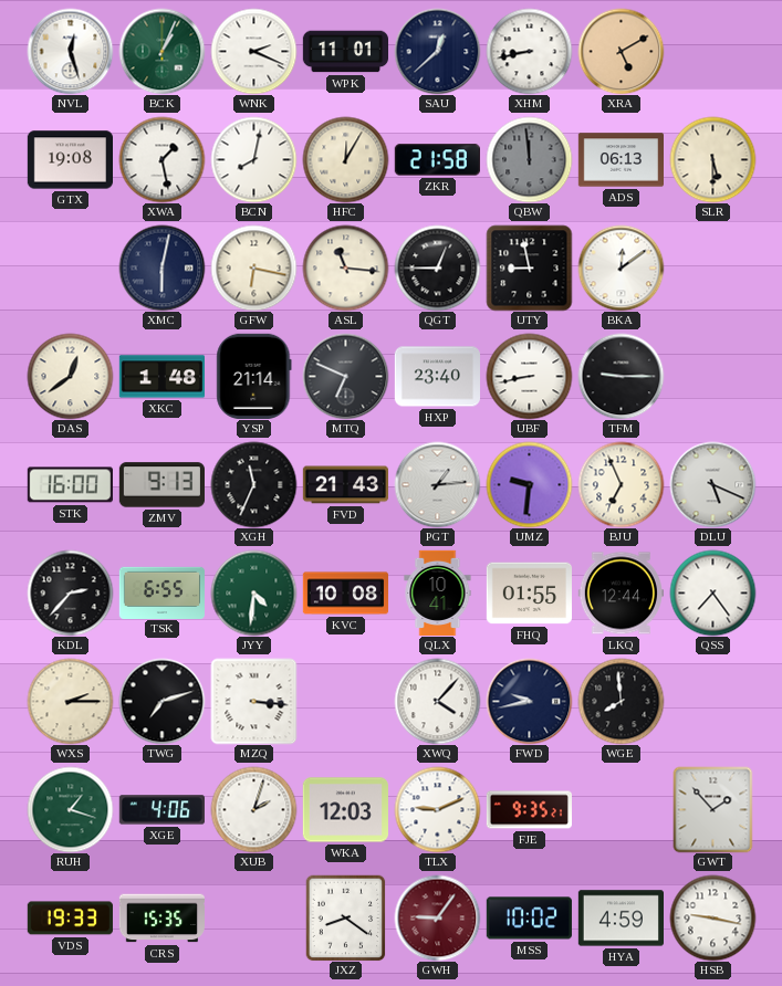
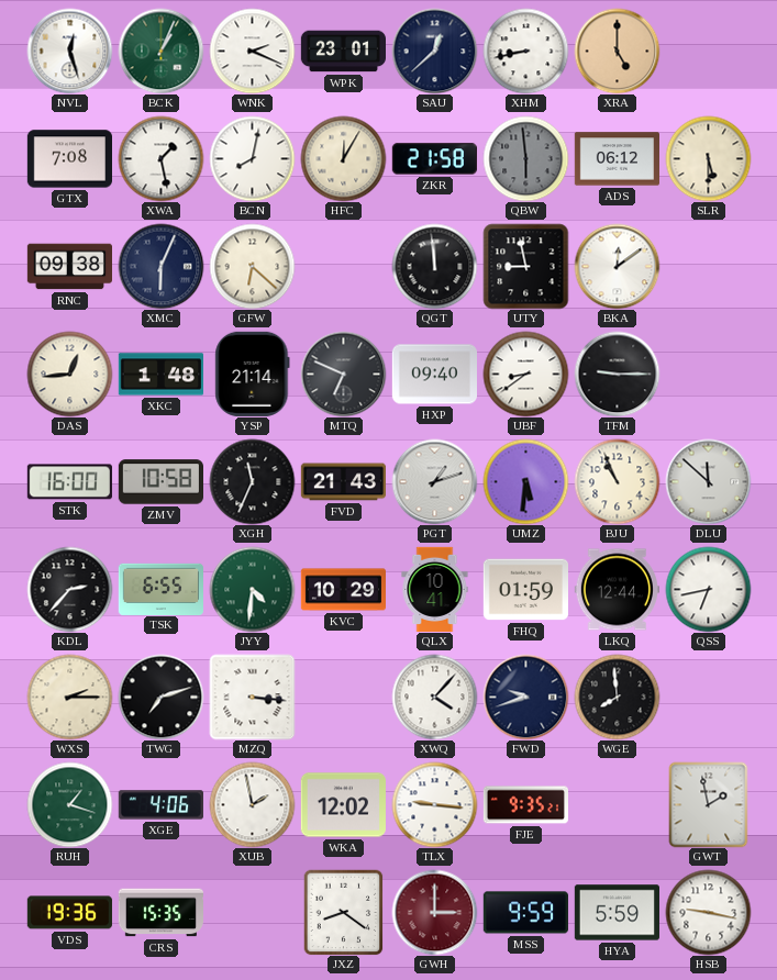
WPK: 11:01 -> 23:01 (343, 52)
XRA: 5:10 -> 5:00 (617, 51)
GTX: 19:08 -> 7:08 (69, 159)
QBW: 11:59 -> 5:59 (525, 158)
ADS: 06:13 -> 06:12 (617, 159)
RNC: none -> 09:38 (69, 267)
XMC: 6:02 -> 6:04 (160, 266)
GFW: 6:17 -> 6:22 (252, 266)
ASL: 11:16 -> none (345, 268)
QGT: 12:45 -> 11:59 (434, 266)
DAS: 12:39 -> 12:44 (69, 374)
HXP: 23:40 -> 09:40 (434, 375)
UBF: 8:43 -> 8:39 (525, 374)
ZMV: 9:13 -> 10:58 (160, 482)
PGT: 1:14 -> 1:12 (434, 481)
UMZ: 9:31 -> 5:31 (525, 481)
BJU: 6:56 -> 10:56 (617, 481)
DLU: 5:19 -> 11:52 (708, 481)
KVC: 10:08 -> 10:29 (343, 590)
FHQ: 01:55 -> 01:59 (525, 590)
QSS: 7:24 -> 6:43 (708, 589)
FWD: 9:43 -> 9:42 (525, 697)
XUB: 2:03 -> 1:58 (252, 804)
WKA: 12:03 -> 12:02 (343, 805)
TLX: 9:11 -> 9:16 (434, 804)
GWT: 1:53 -> 1:58 (709, 804)
VDS: 19:33 -> 19:36 (69, 913)
GWH: 9:06 -> 3:00 (434, 912)
MSS: 10:02 -> 9:59 (525, 913)
HYA: 4:59 -> 5:59 (617, 913)
